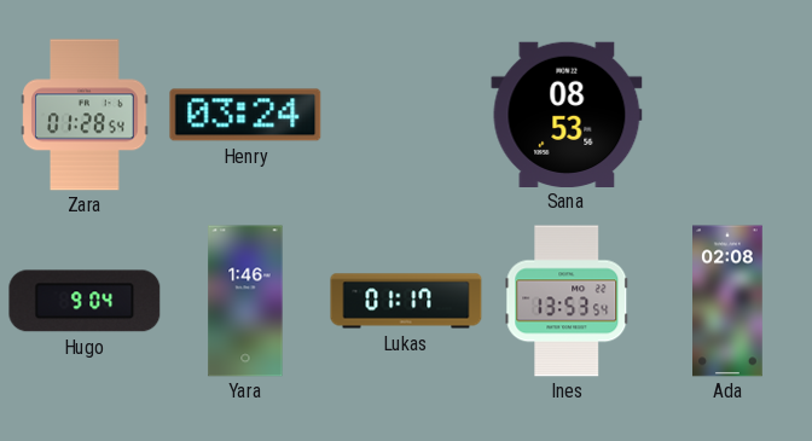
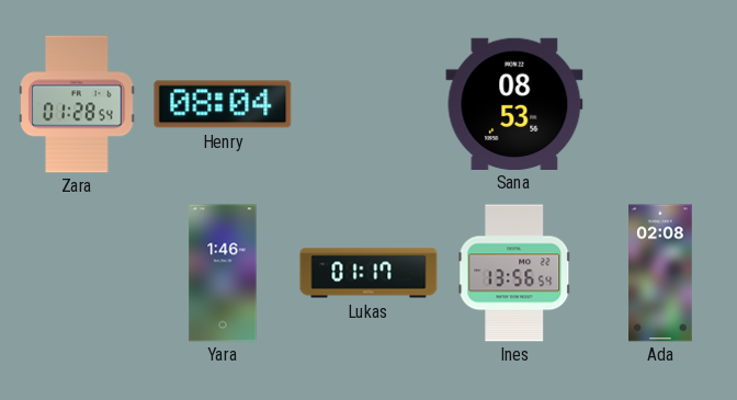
Henry: 03:24 -> 08:04 (223, 104)
Hugo: 9:04 -> none (85, 301)
Ines: 13:53 -> 13:56 (514, 273)
